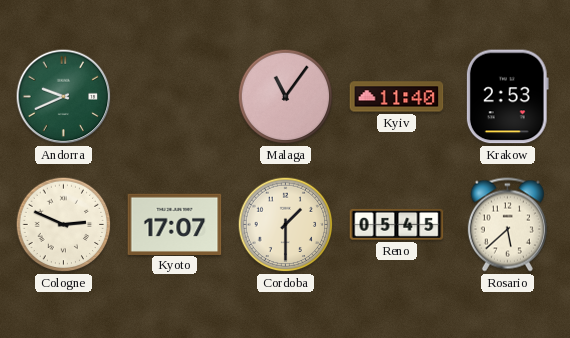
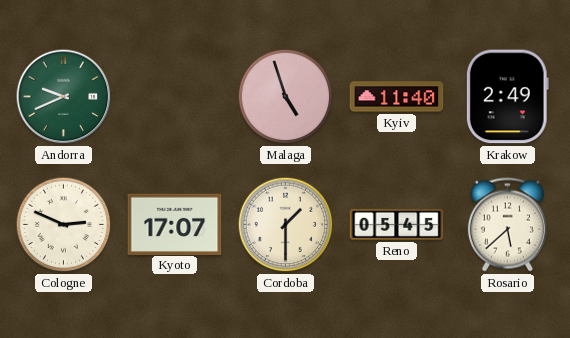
Malaga: 11:06 -> 4:57 (286, 97)
Krakow: 2:53 -> 2:49 (507, 97)
